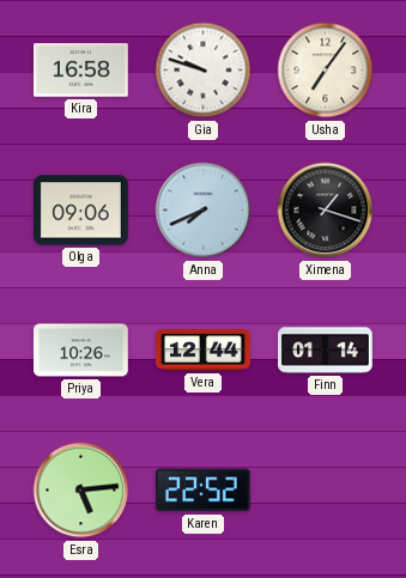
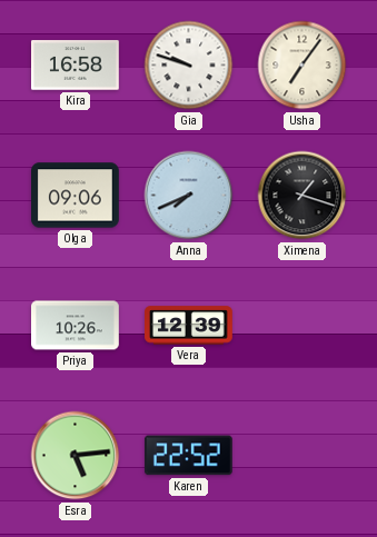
Vera: 12:44 -> 12:39 (189, 326)
Finn: 01:14 -> none (326, 351)
